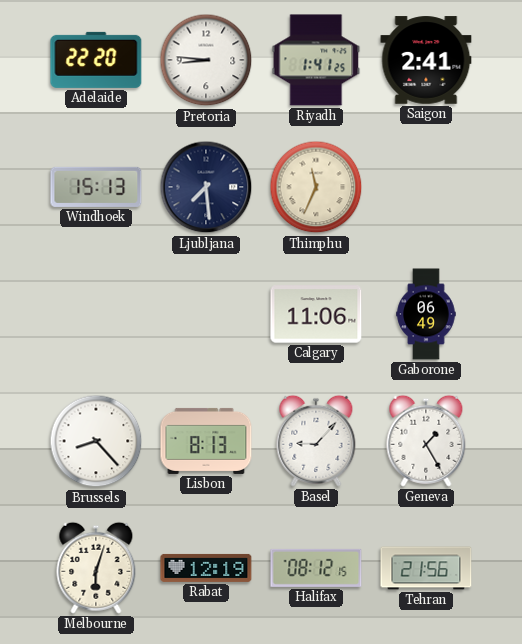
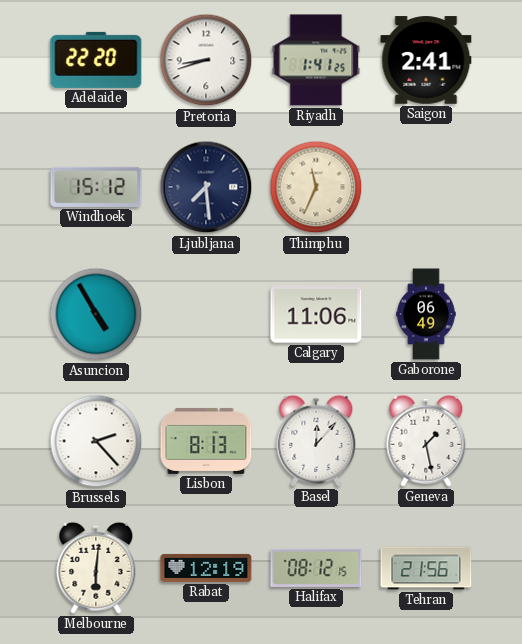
Pretoria: 8:46 -> 8:42 (206, 60)
Windhoek: 15:13 -> 15:12 (96, 187)
Asuncion: none -> 4:55 (96, 314)
Brussels: 8:23 -> 2:23 (96, 441)
Basel: 9:07 -> 12:07 (316, 441)
Geneva: 1:25 -> 1:28 (426, 441)
Melbourne: 6:03 -> 6:01 (96, 568)
